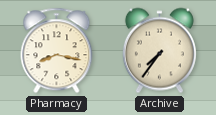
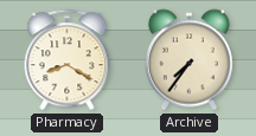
Pharmacy: 8:17 -> 8:20 (68, 60)
